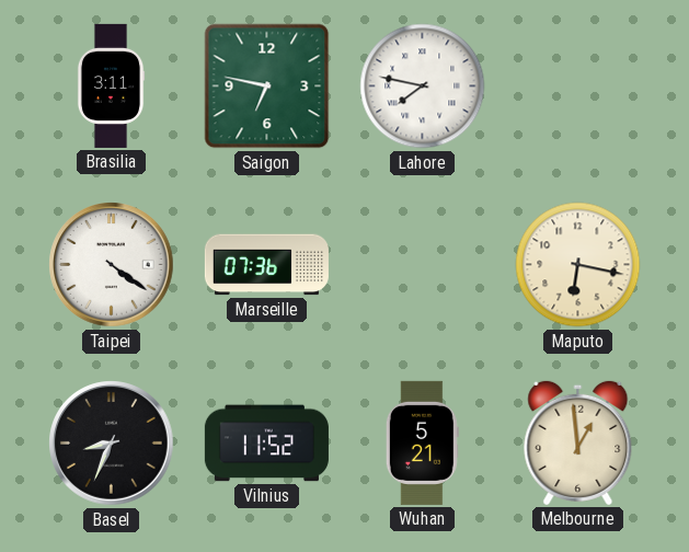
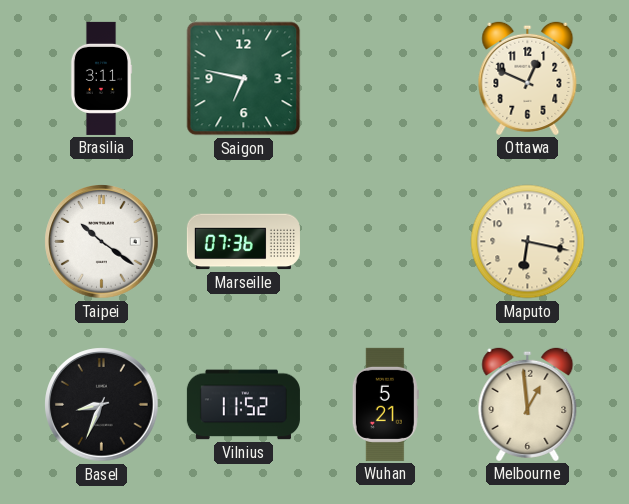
Lahore: 7:47 -> none (423, 87)
Ottawa: none -> 12:49 (528, 78)
Taipei: 4:21 -> 10:21 (102, 242)
